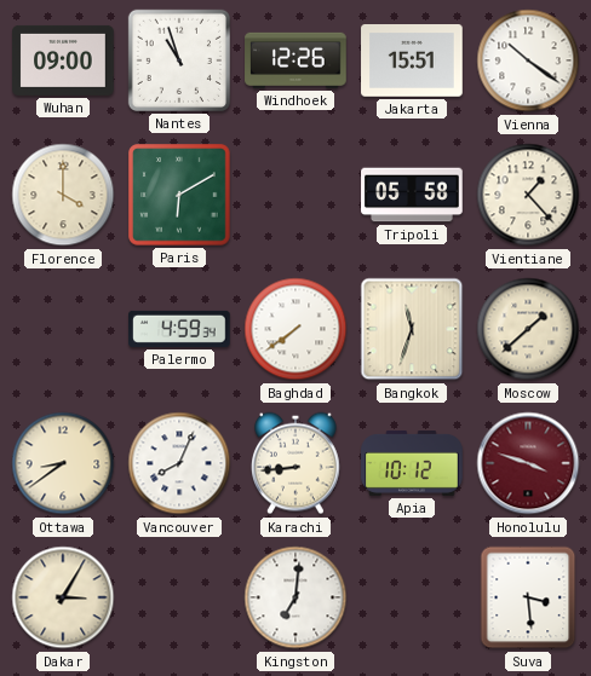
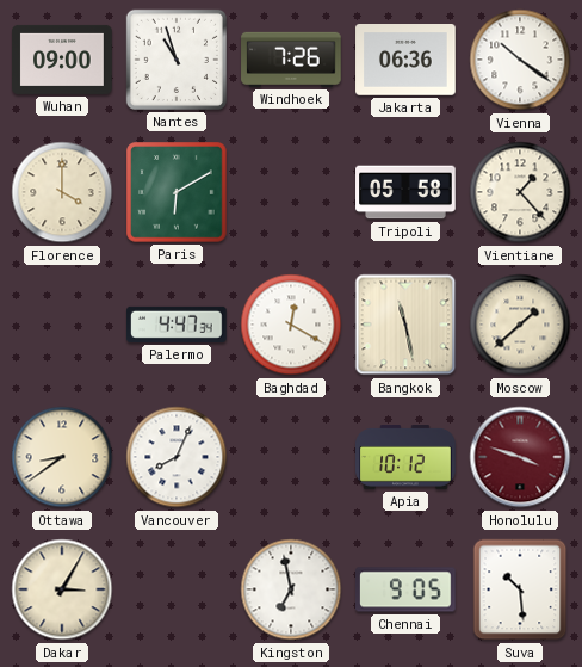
Windhoek: 12:26 -> 7:26 (291, 60)
Jakarta: 15:51 -> 06:36 (405, 61)
Palermo: 4:59 -> 4:47 (177, 325)
Baghdad: 7:39 -> 12:20 (291, 325)
Bangkok: 11:33 -> 11:28 (405, 325)
Karachi: 8:44 -> none (297, 463)
Kingston: 7:01 -> 6:58 (291, 589)
Chennai: none -> 9:05 (405, 589)
Suva: 3:29 -> 10:29 (520, 589)
